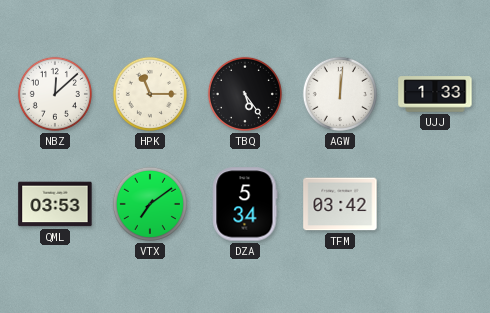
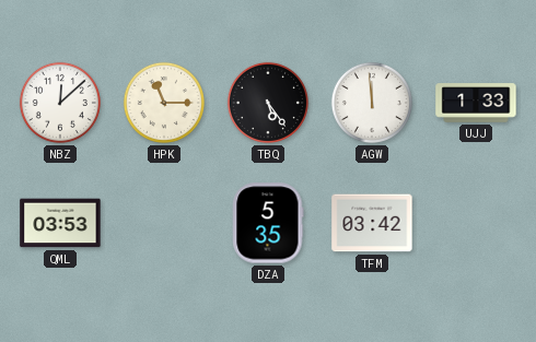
AGW: 12:01 -> 11:59 (372, 103)
VTX: 7:09 -> none (150, 204)
DZA: 5:34 -> 5:35 (268, 223)
